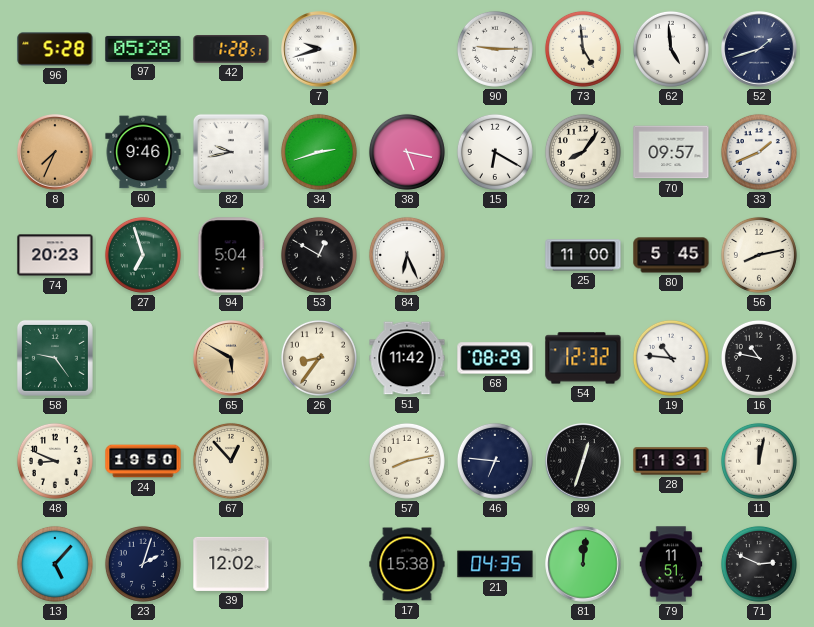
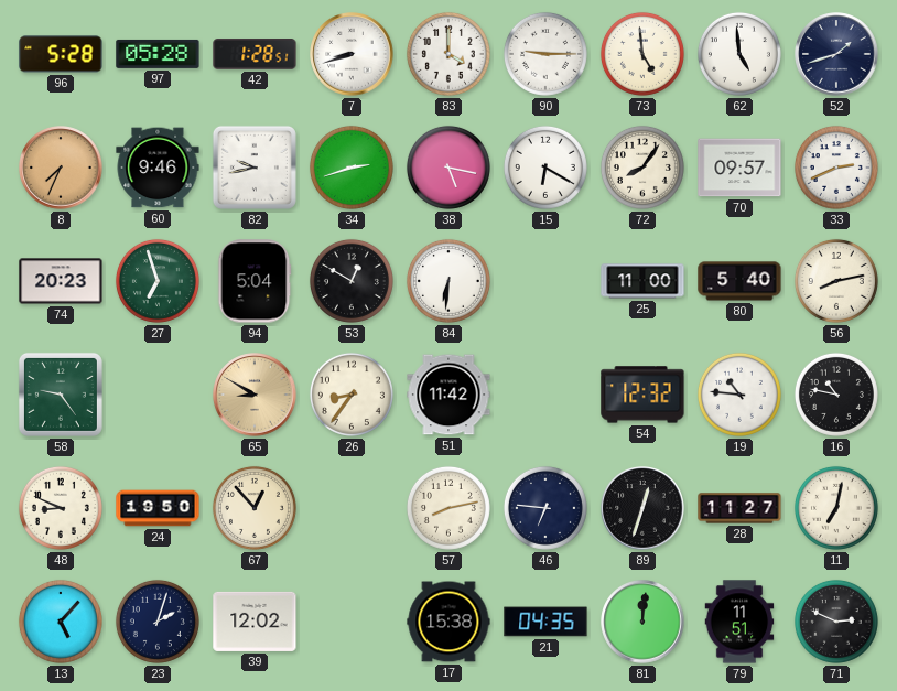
7: 9:42 -> 8:42 (352, 54)
83: none -> 4:00 (448, 54)
33: 1:41 -> 2:41 (836, 168)
84: 6:26 -> 6:31 (448, 281)
80: 5:45 -> 5:40 (739, 281)
65: 5:50 -> 8:50 (255, 395)
68: 08:29 -> none (495, 358)
28: 11:31 -> 11:27 (739, 508)
11: 12:02 -> 7:02 (836, 508)
